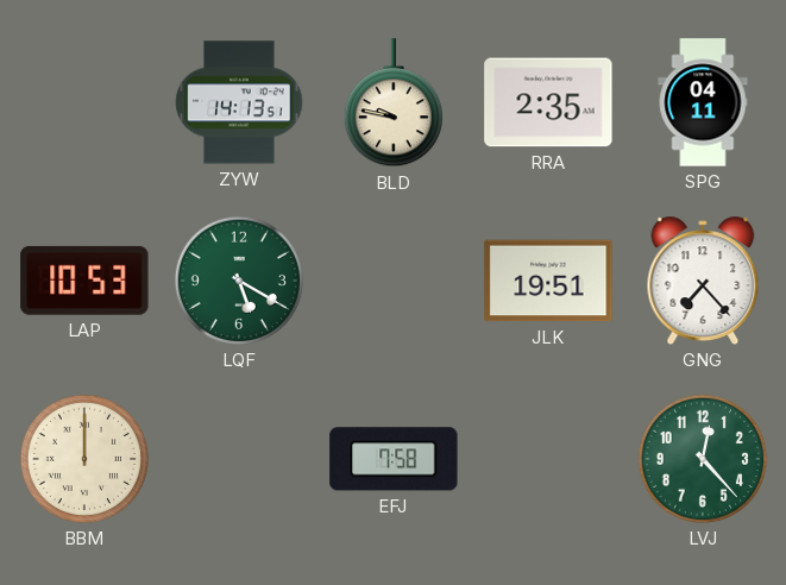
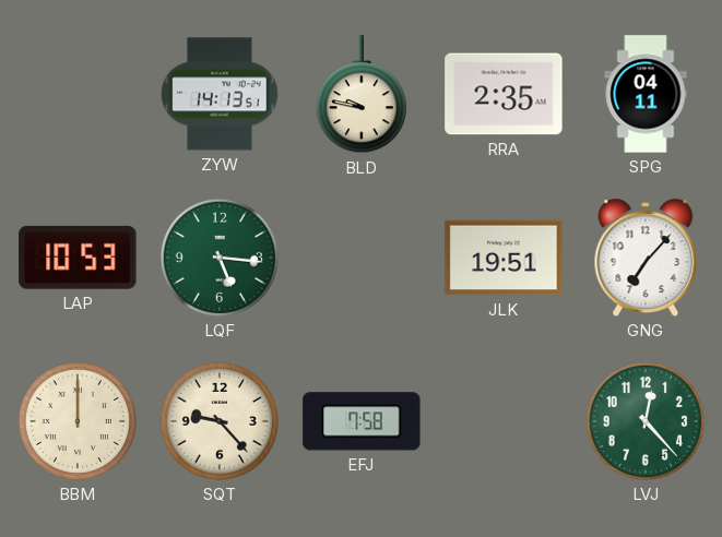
LQF: 5:20 -> 5:16 (220, 258)
GNG: 7:23 -> 7:07 (646, 258)
SQT: none -> 9:23 (220, 421)
